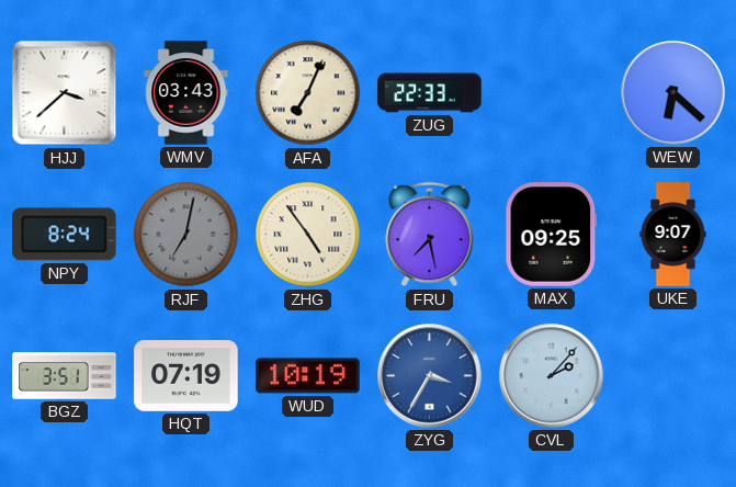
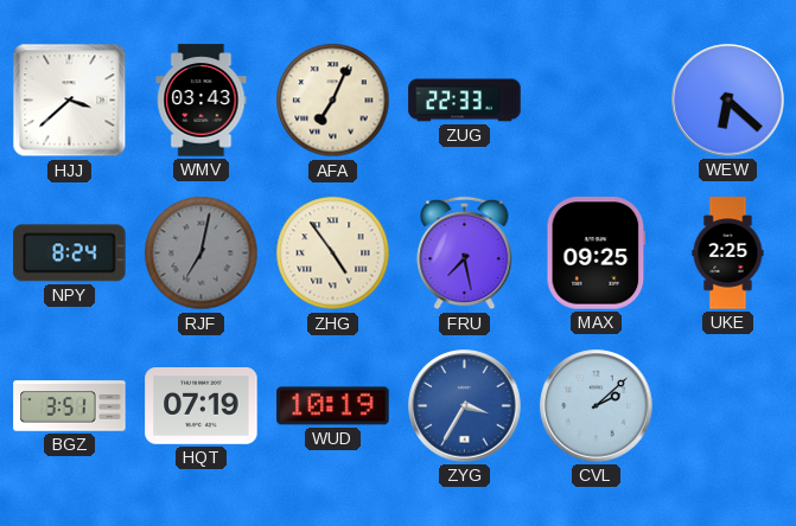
UKE: 9:07 -> 2:25 (728, 254)
CVL: 2:07 -> 2:08 (597, 406)
